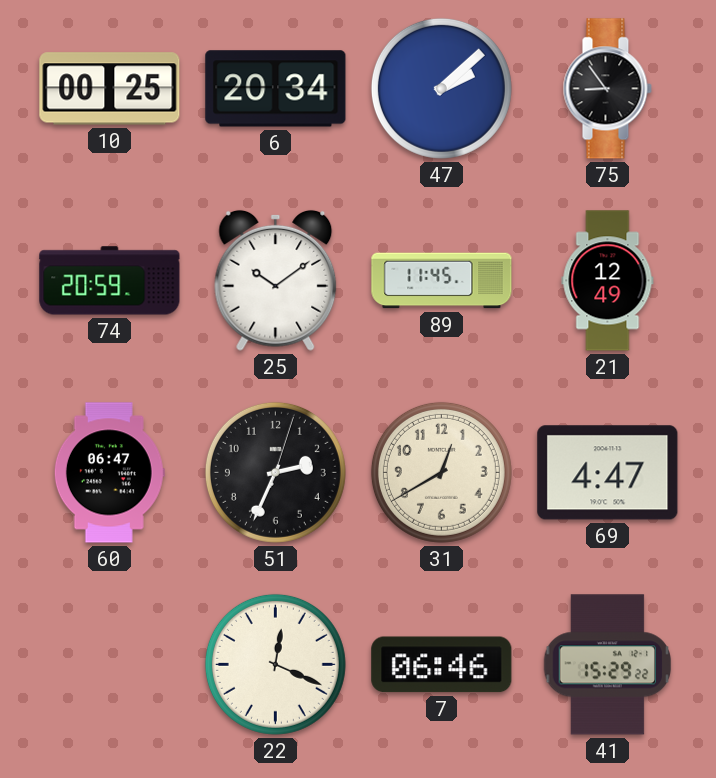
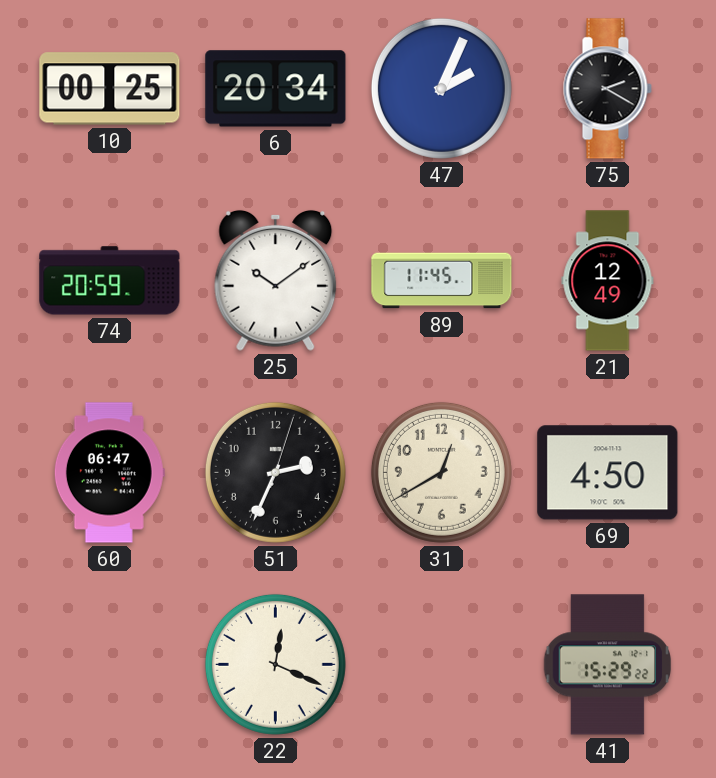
47: 2:08 -> 2:04 (441, 88)
75: 8:54 -> 2:20 (607, 89)
69: 4:47 -> 4:50 (608, 473)
7: 06:46 -> none (442, 665)
